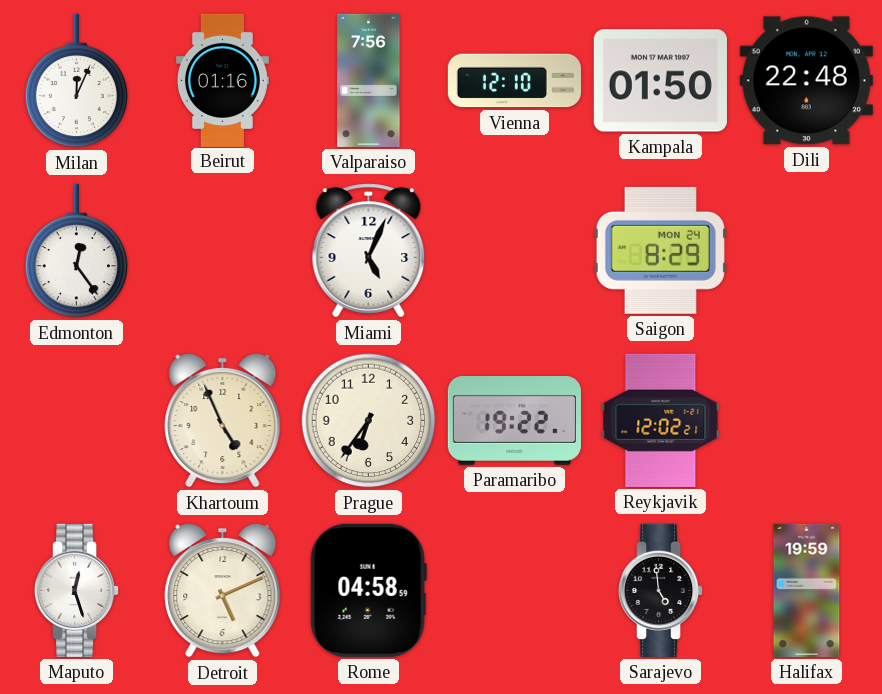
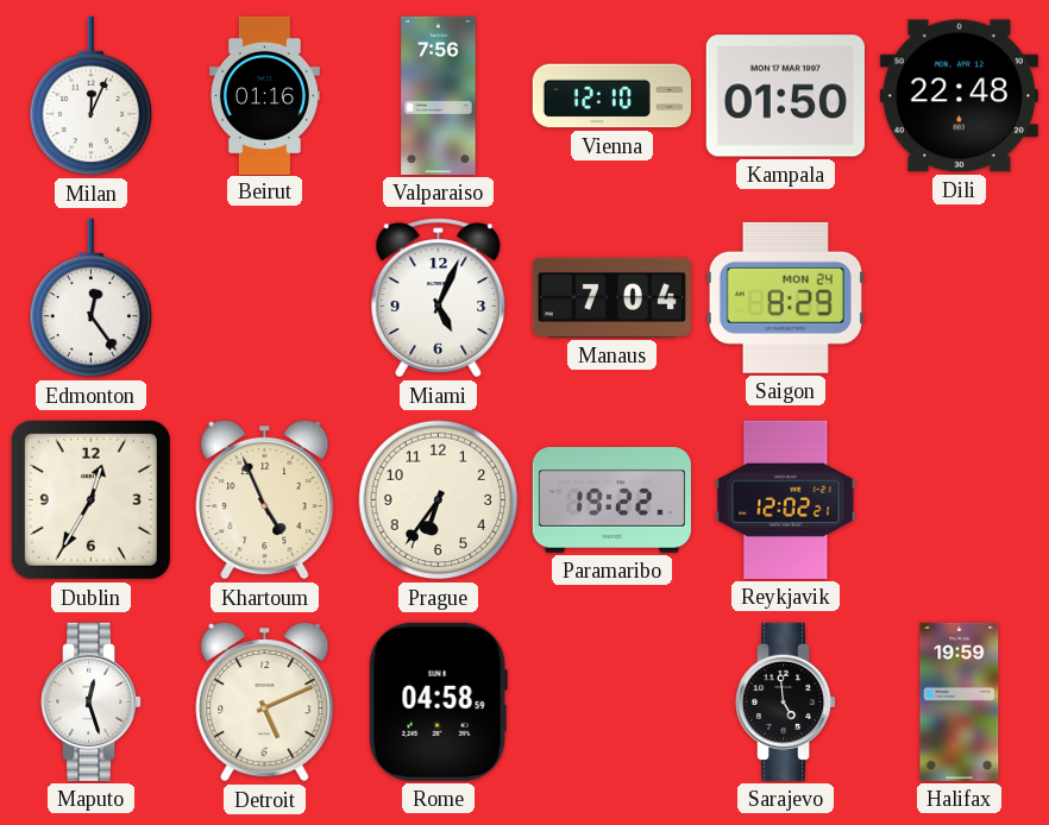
Manaus: none -> 7:04 (611, 297)
Dublin: none -> 12:35 (90, 499)
